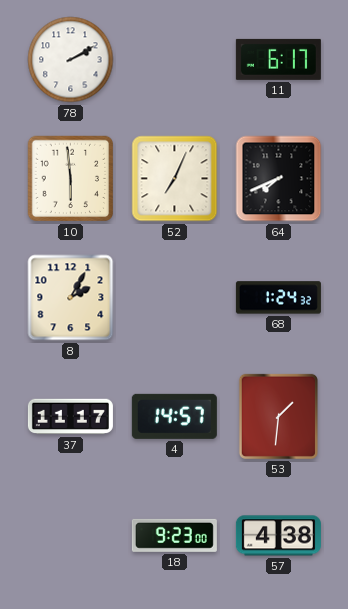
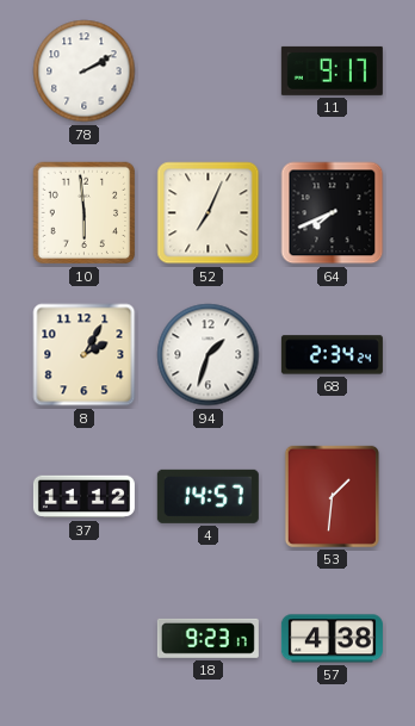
11: 6:17 -> 9:17 (332, 70)
94: none -> 1:33 (209, 355)
68: 1:24 -> 2:34 (332, 355)
37: 11:17 -> 11:12 (83, 497)
18: 9:23:00 -> 9:23:17 (207, 638)
